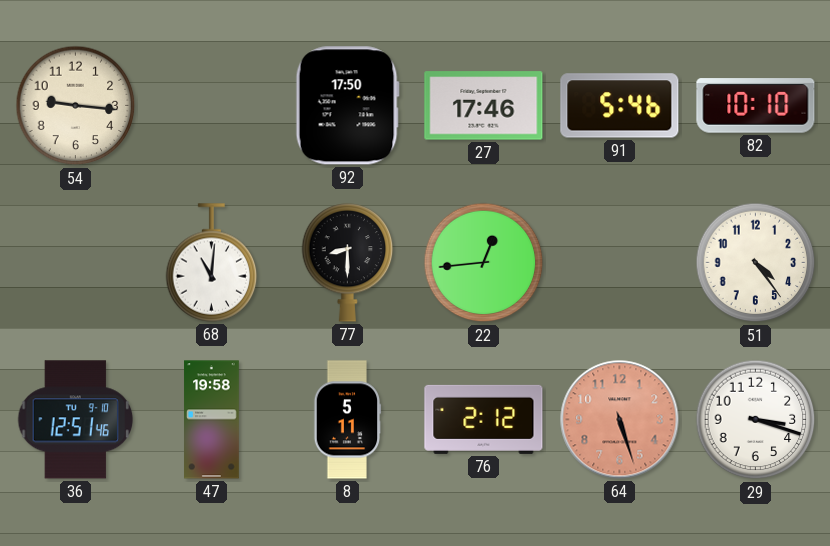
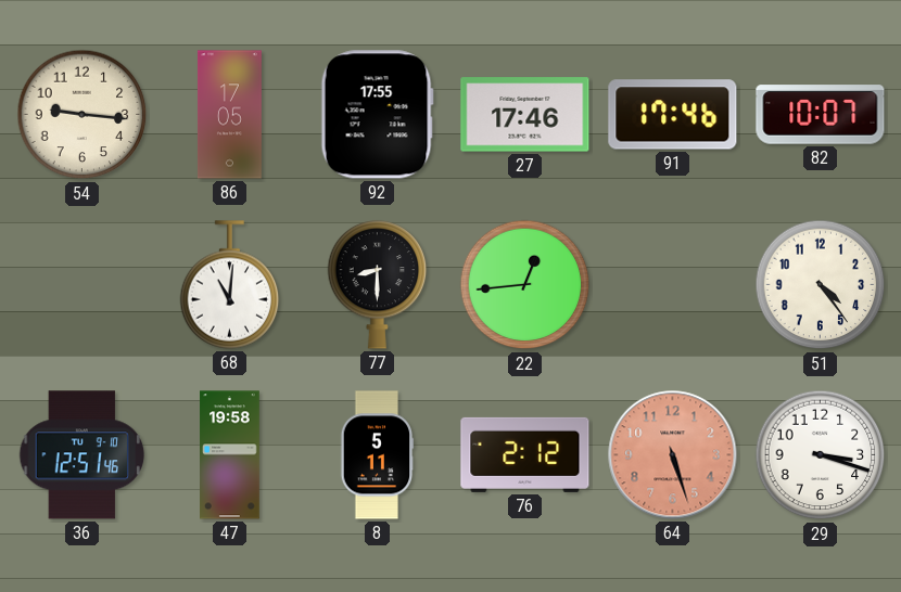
86: none -> 17:05 (229, 115)
92: 17:50 -> 17:55 (377, 115)
91: 5:46 -> 17:46 (673, 115)
82: 10:10 -> 10:07 (821, 115)
